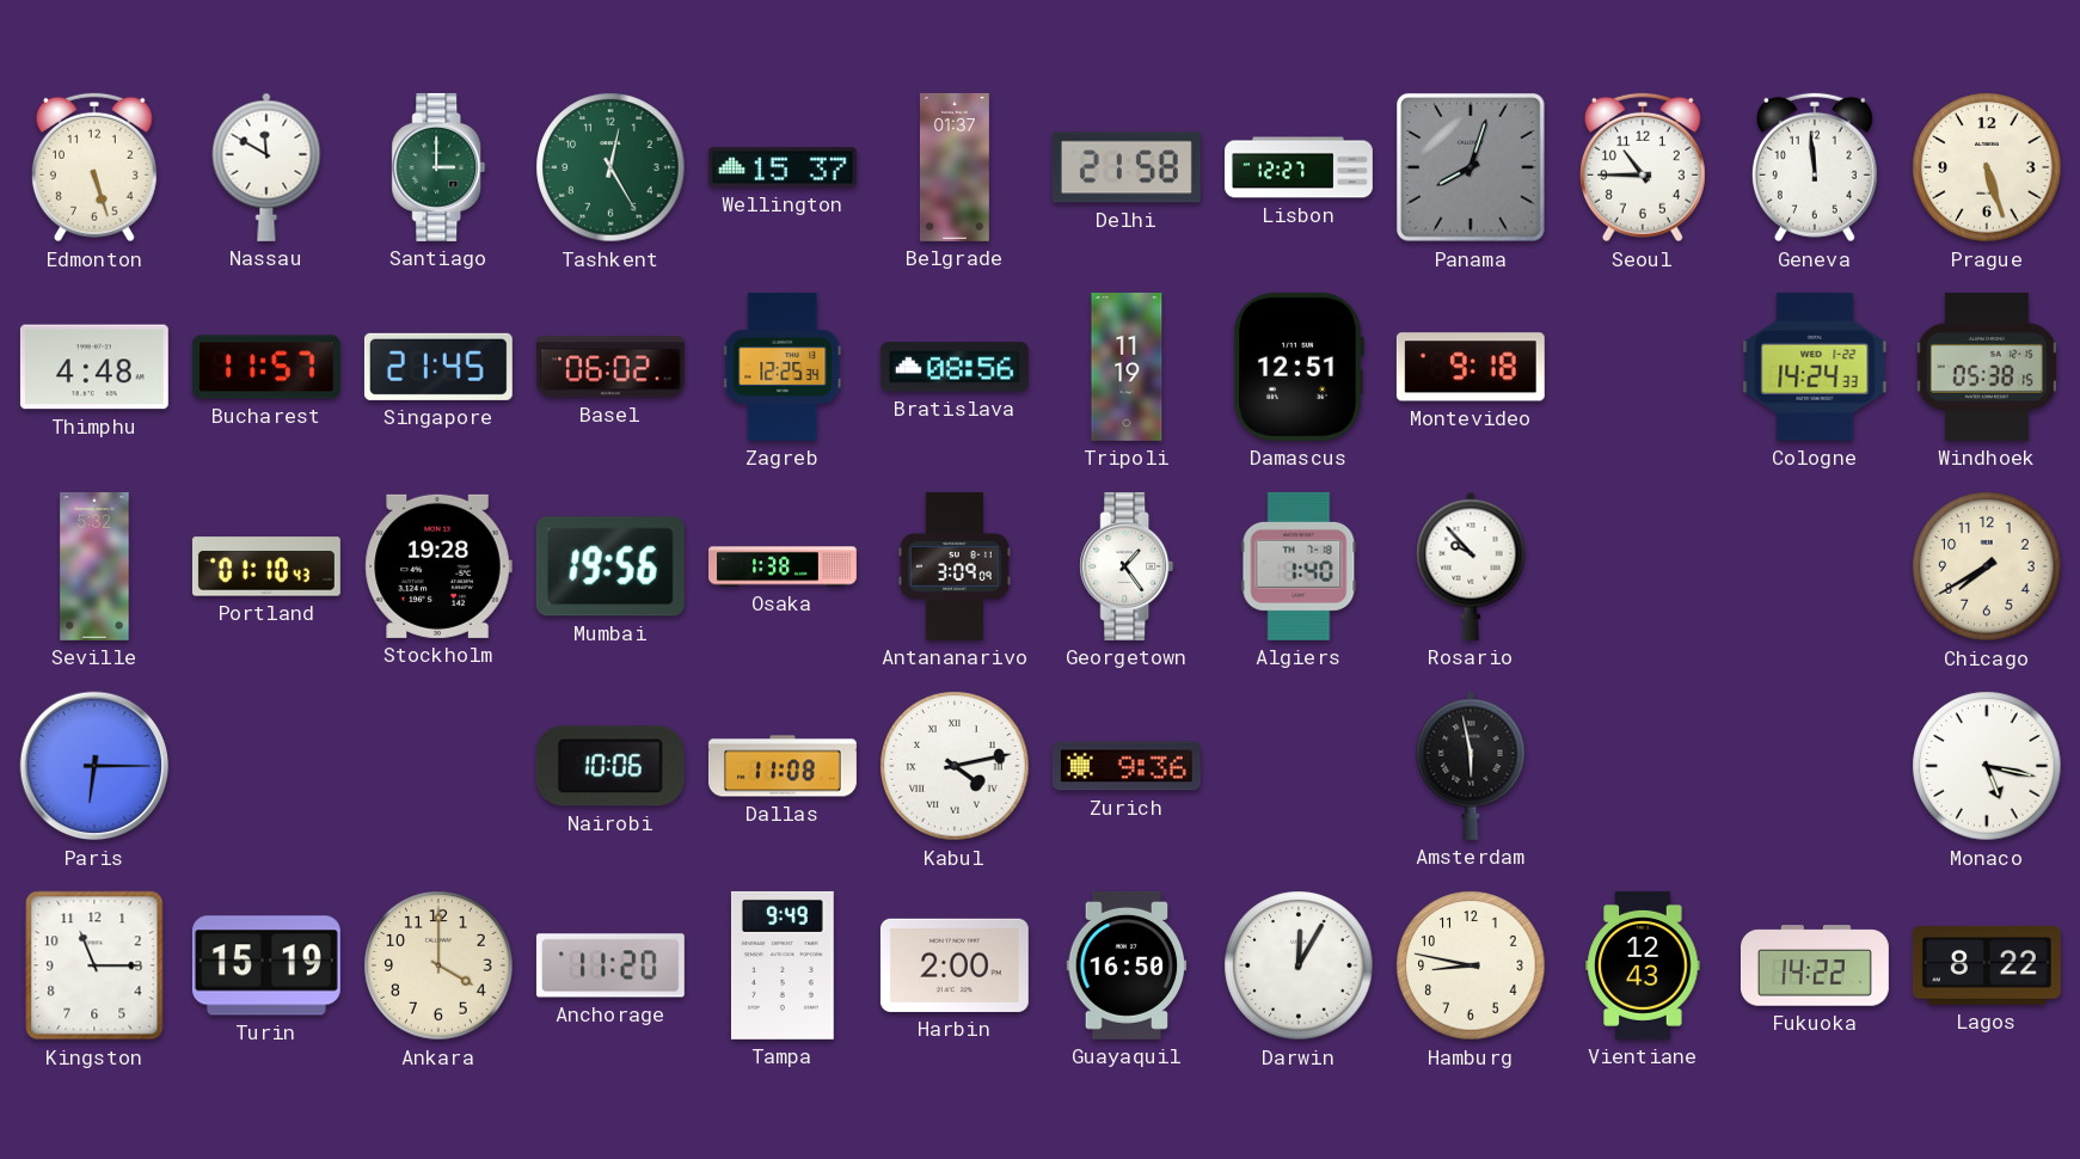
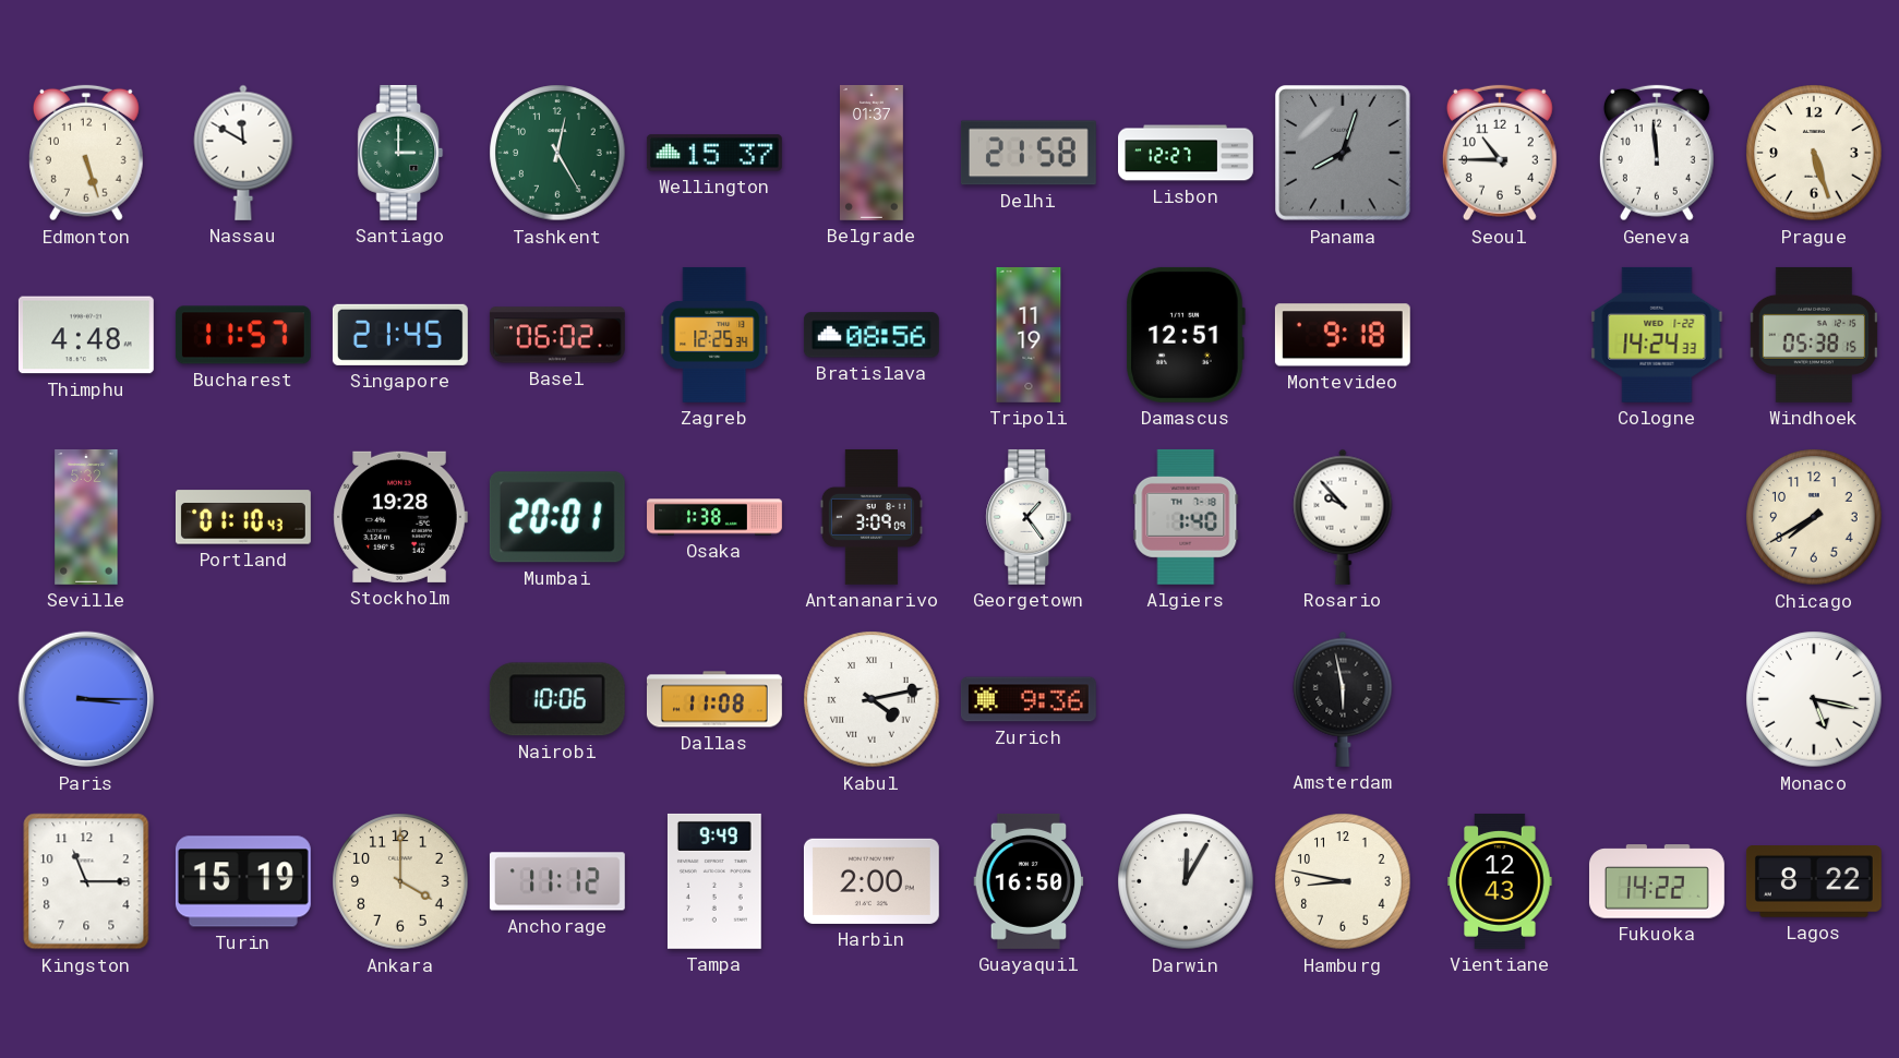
Mumbai: 19:56 -> 20:01 (557, 517)
Paris: 6:15 -> 3:15 (86, 699)
Anchorage: 11:20 -> 11:12 (557, 881)
